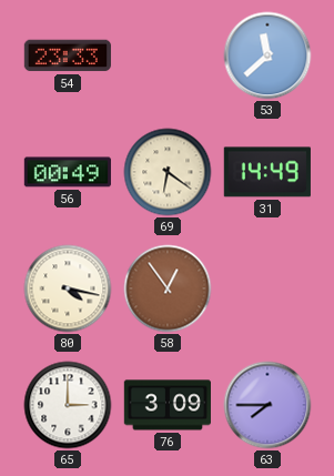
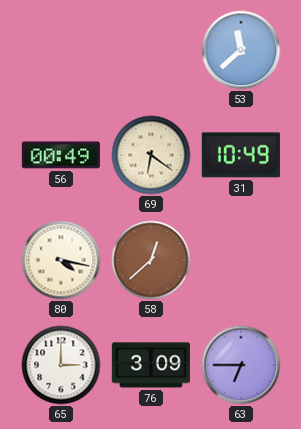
54: 23:33 -> none (68, 55)
31: 14:49 -> 10:49 (241, 155)
58: 12:54 -> 12:38 (151, 260)
63: 7:45 -> 6:45 (241, 365)
